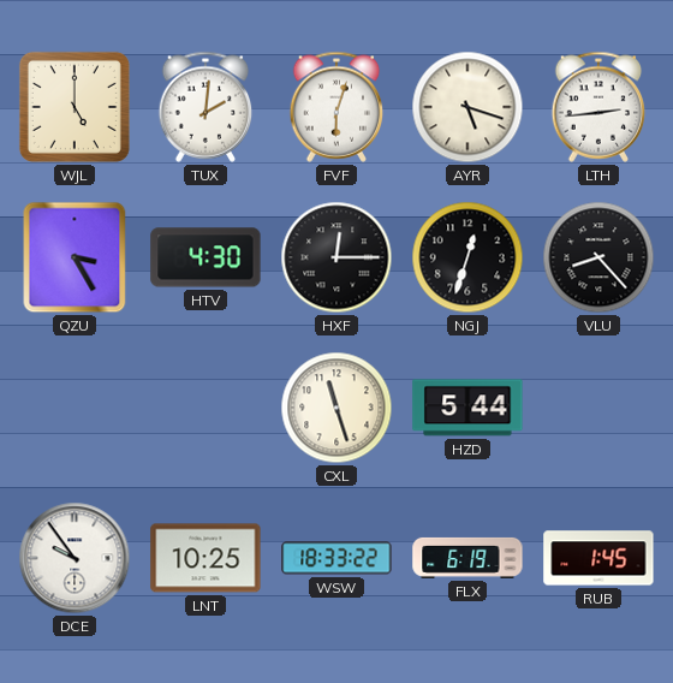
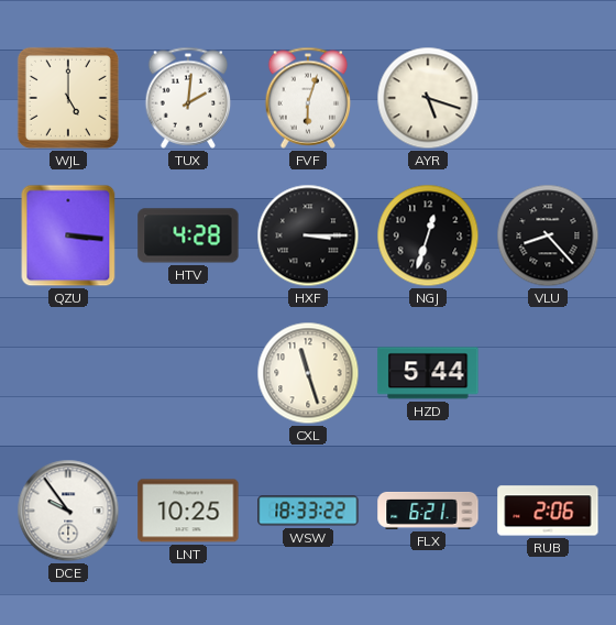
LTH: 2:44 -> none (598, 107)
QZU: 3:25 -> 3:16 (68, 235)
HTV: 4:30 -> 4:28 (188, 235)
HXF: 12:15 -> 3:15 (308, 235)
FLX: 6:19 -> 6:21 (428, 511)
RUB: 1:45 -> 2:06 (548, 511)
